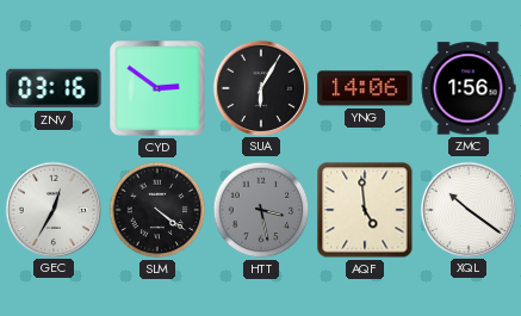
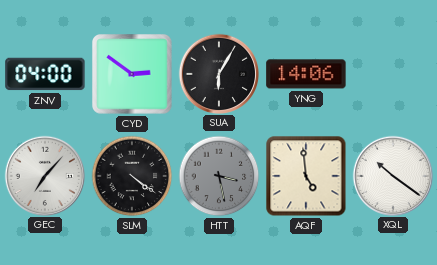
ZNV: 03:16 -> 04:00 (45, 74)
ZMC: 1:56 -> none (469, 88)
GEC: 12:35 -> 7:07 (44, 175)
